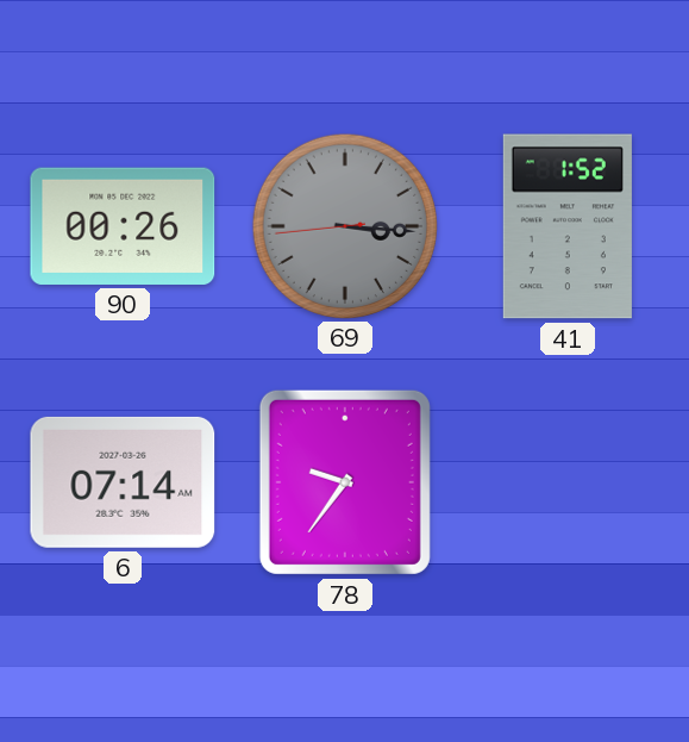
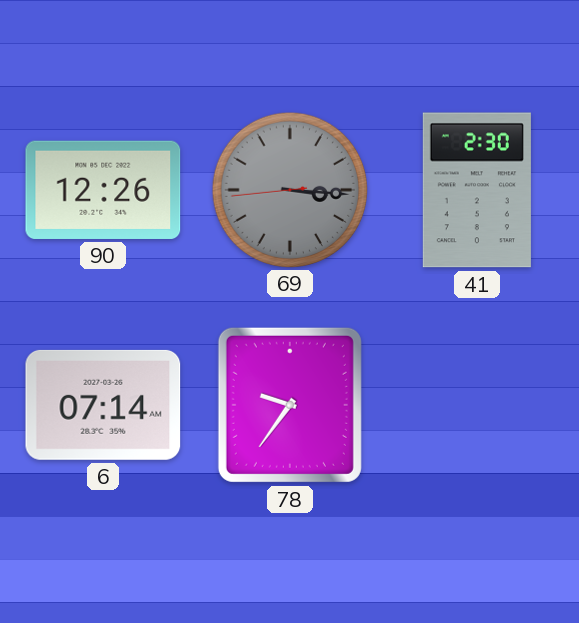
90: 00:26 -> 12:26 (103, 190)
41: 1:52 -> 2:30 (477, 190)
